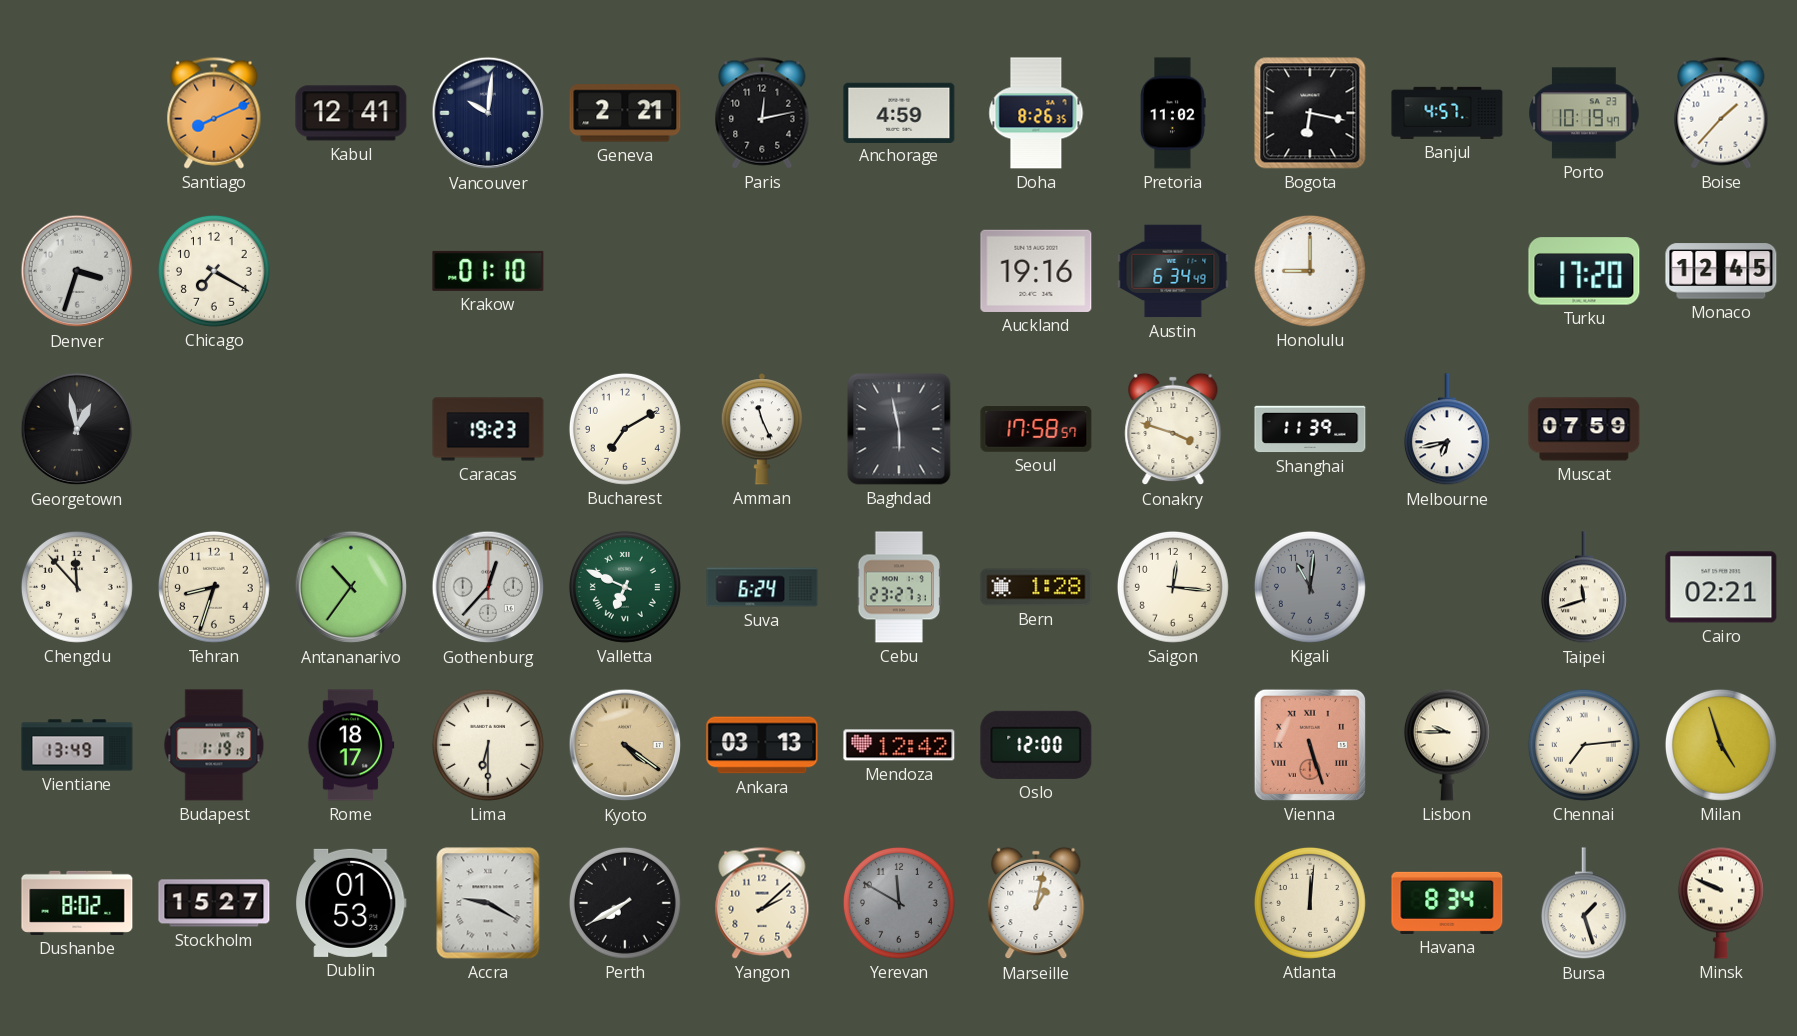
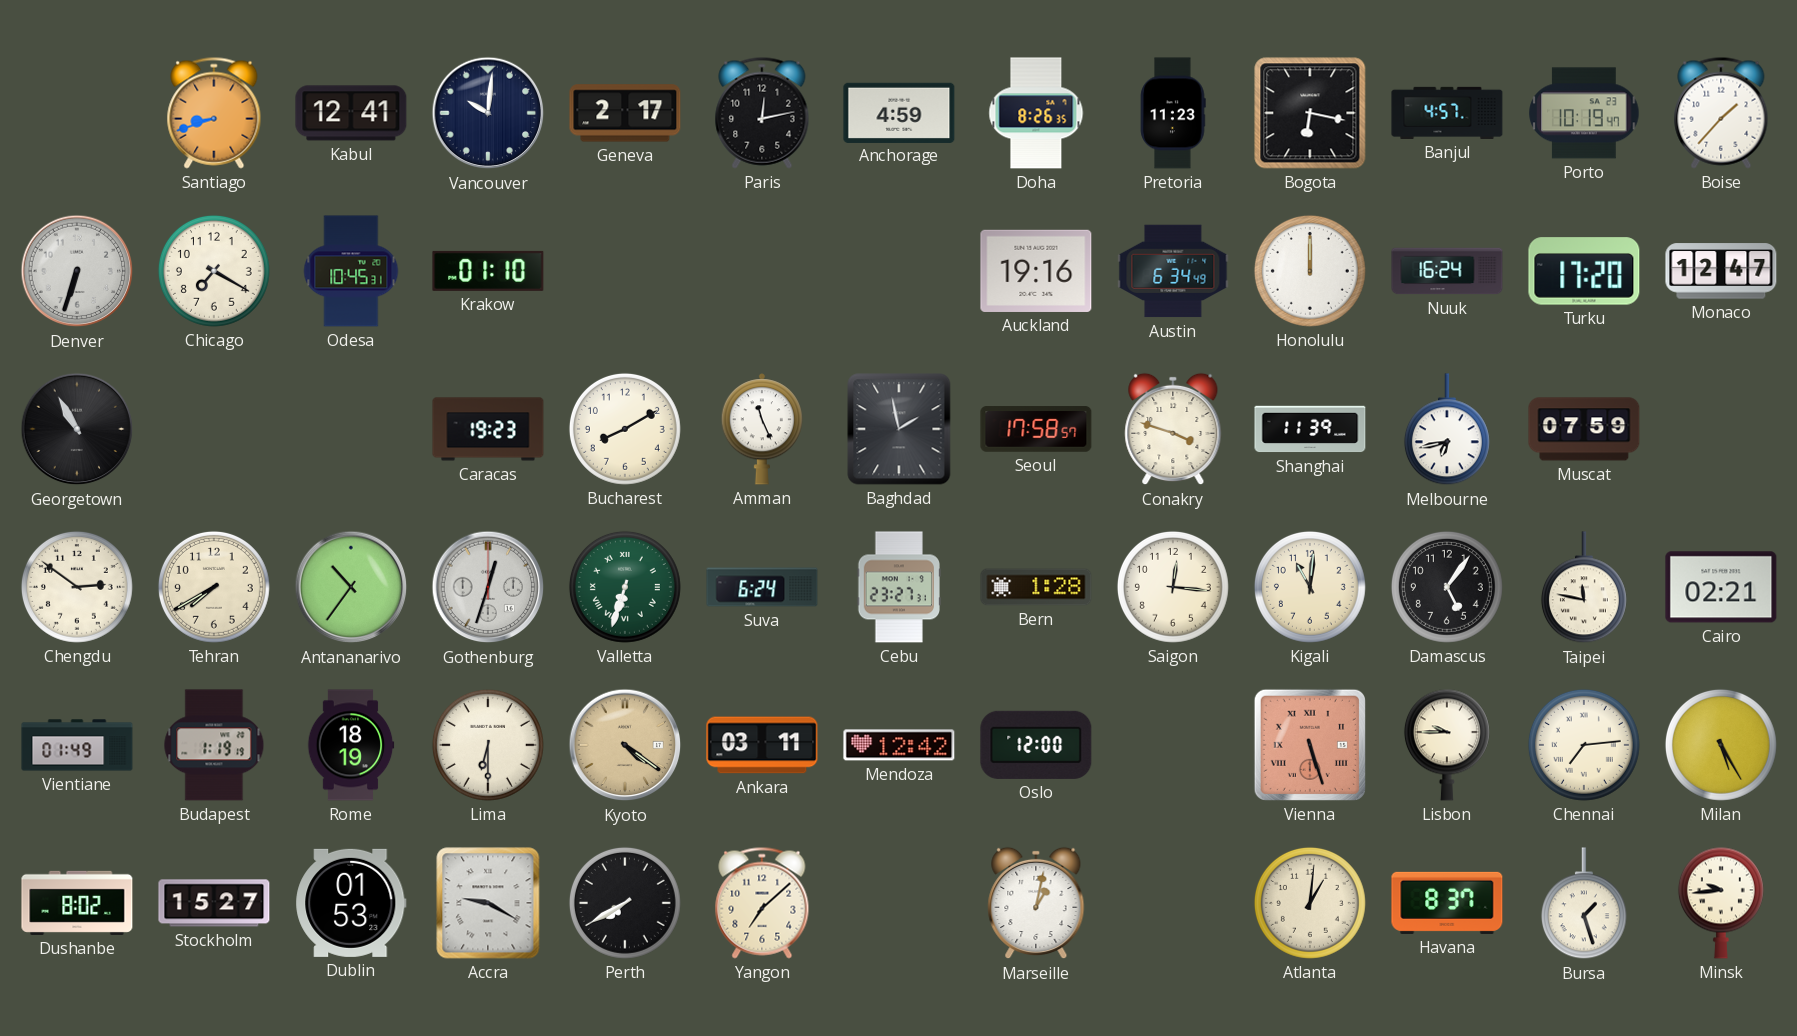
Santiago: 8:11 -> 8:42 (214, 113)
Geneva: 2:21 -> 2:17 (625, 113)
Pretoria: 11:02 -> 11:23 (1173, 113)
Denver: 3:33 -> 6:33 (77, 271)
Odesa: none -> 10:45 (351, 271)
Honolulu: 9:00 -> 12:00 (1310, 271)
Nuuk: none -> 16:24 (1447, 271)
Monaco: 12:45 -> 12:47 (1721, 271)
Georgetown: 12:58 -> 10:55 (77, 429)
Bucharest: 7:10 -> 8:10 (625, 429)
Baghdad: 5:58 -> 1:58 (899, 429)
Chengdu: 11:53 -> 2:51 (77, 587)
Tehran: 8:33 -> 7:40 (214, 587)
Gothenburg: 12:37 -> 12:33 (488, 587)
Valletta: 6:49 -> 6:33 (625, 587)
Kigali dial: grey -> cream (1310, 587)
Damascus: none -> 5:06 (1447, 587)
Taipei: 11:42 -> 11:47 (1584, 588)
Vientiane: 13:49 -> 01:49 (77, 745)
Rome: 18:17 -> 18:19 (351, 745)
Ankara: 03:13 -> 03:11 (762, 745)
Milan: 4:57 -> 5:25 (1721, 745)
Yangon: 2:08 -> 7:08 (762, 903)
Yerevan: 11:50 -> none (899, 903)
Atlanta: 12:01 -> 1:01 (1310, 903)
Havana: 8:34 -> 8:37 (1447, 903)
Minsk: 9:49 -> 9:44 (1721, 903)
